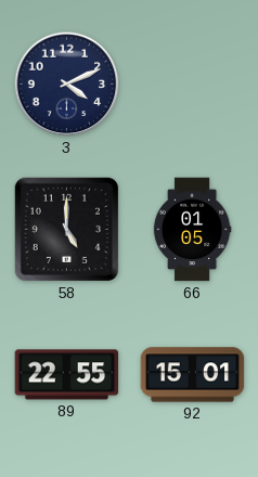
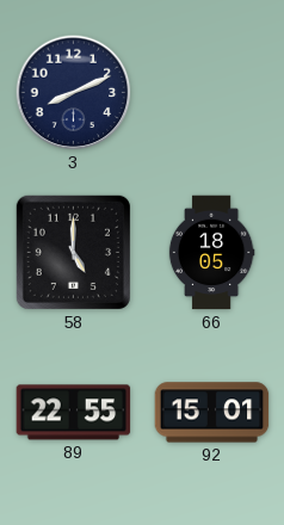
3: 4:11 -> 8:11 (74, 93)
66: 01:05 -> 18:05 (211, 253)
